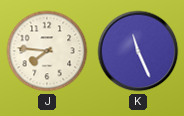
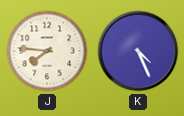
K: 11:26 -> 4:26 (138, 51)
